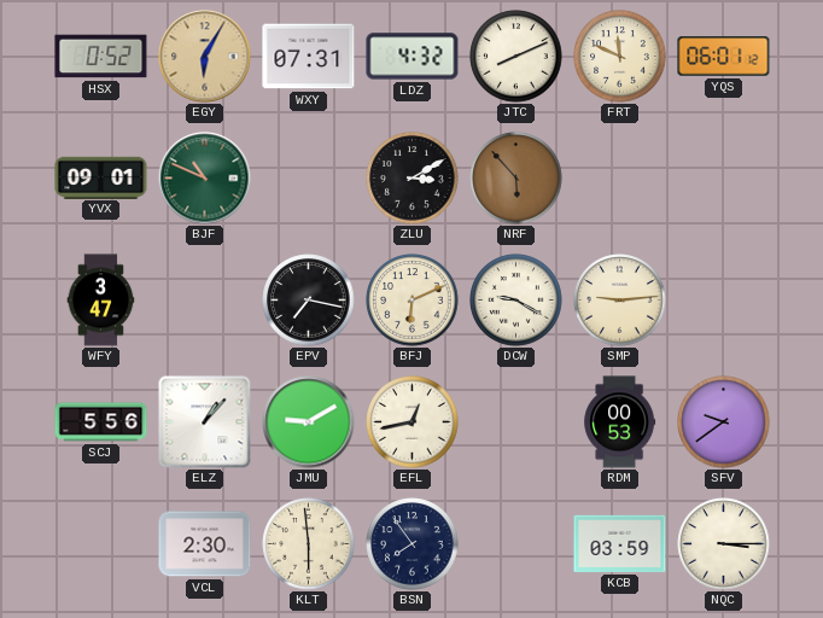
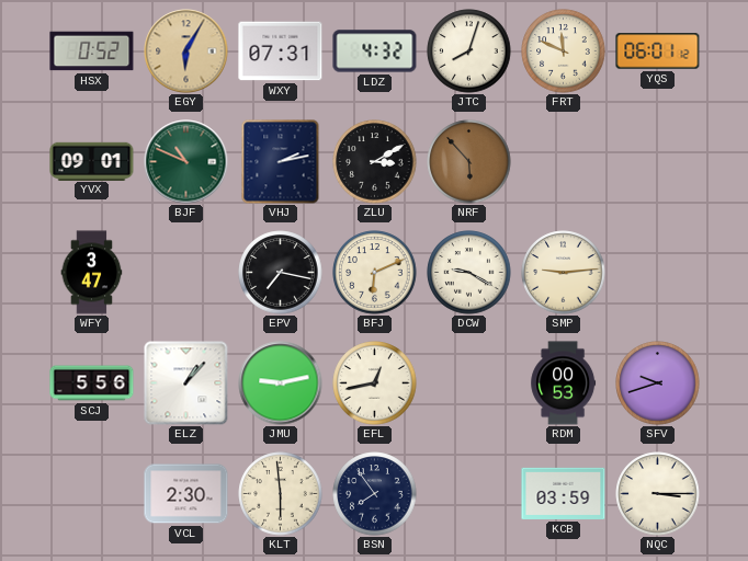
JTC: 8:11 -> 8:03 (469, 51)
VHJ: none -> 2:13 (281, 162)
JMU: 9:10 -> 9:13 (281, 383)
SFV: 9:39 -> 9:42 (658, 383)
